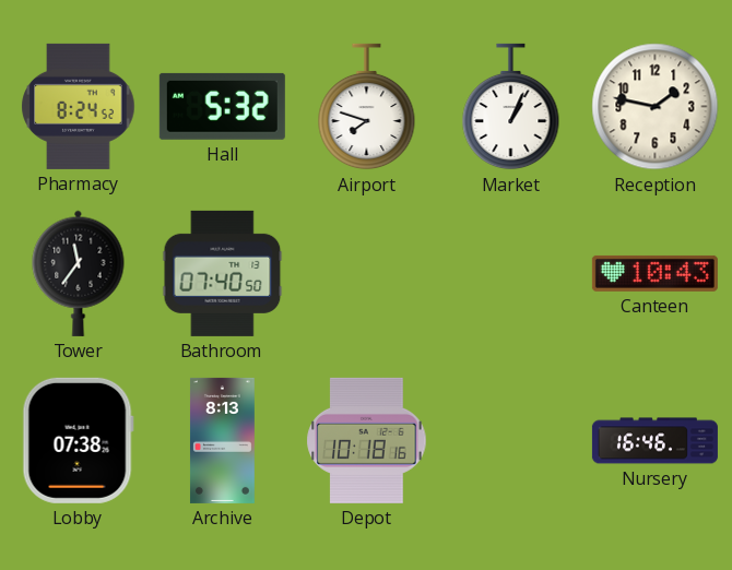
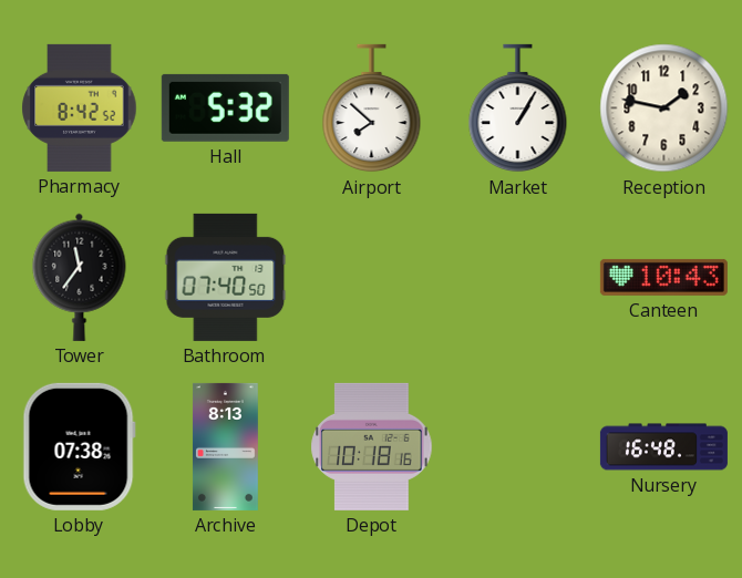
Pharmacy: 8:24 -> 8:42 (80, 107)
Airport: 7:48 -> 7:52 (372, 109)
Market: 1:04 -> 1:05 (518, 109)
Nursery: 16:46 -> 16:48 (663, 447)
